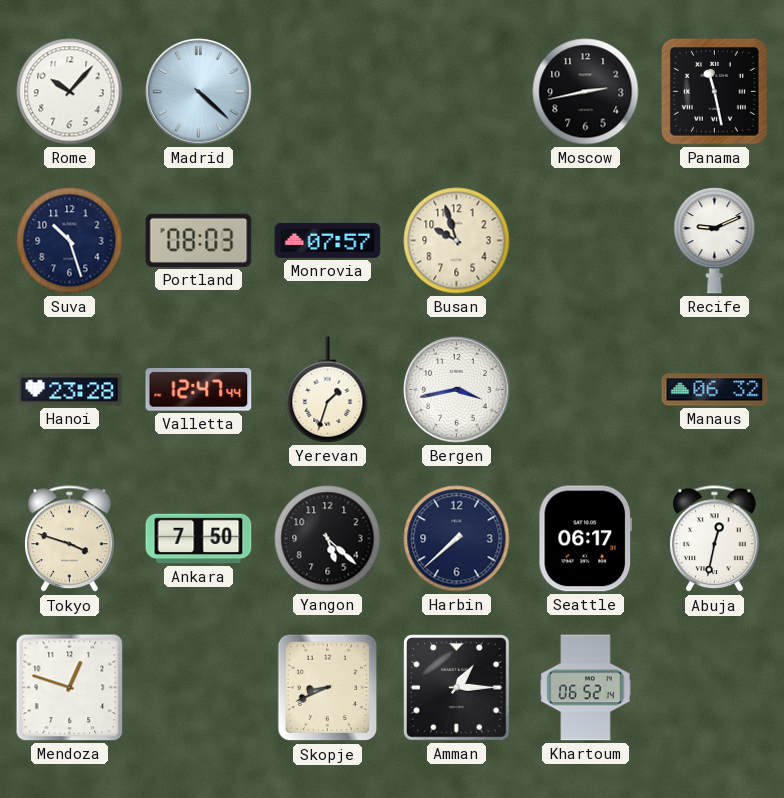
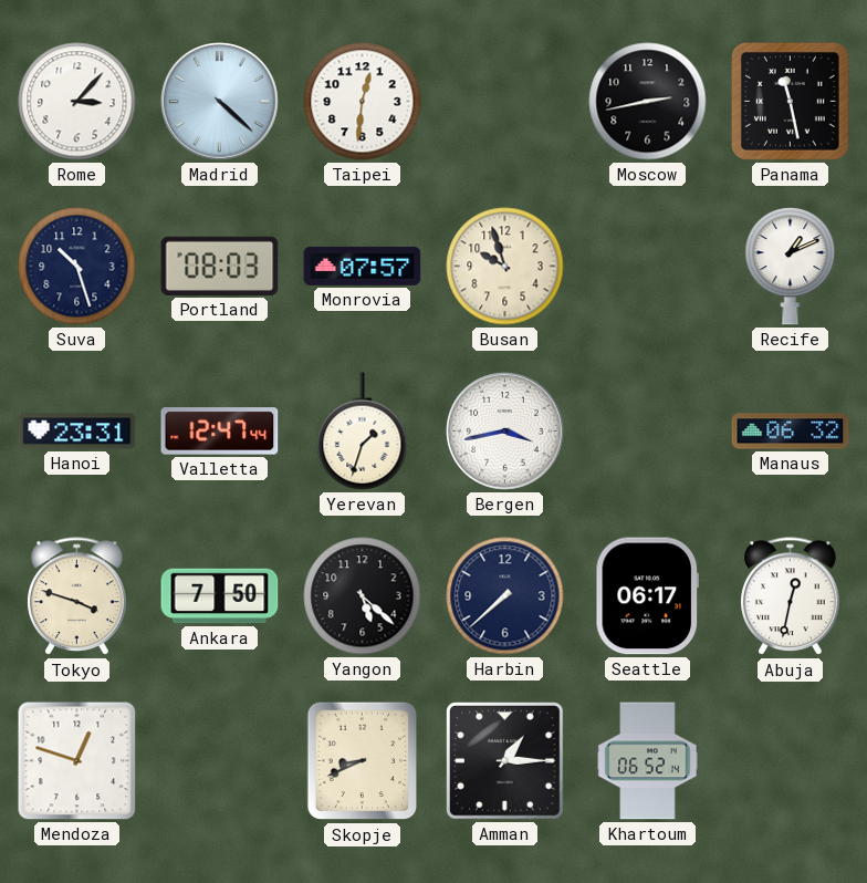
Rome: 10:07 -> 3:07 (77, 102)
Taipei: none -> 12:31 (363, 102)
Recife: 9:11 -> 1:11 (791, 267)
Hanoi: 23:28 -> 23:31 (77, 432)
